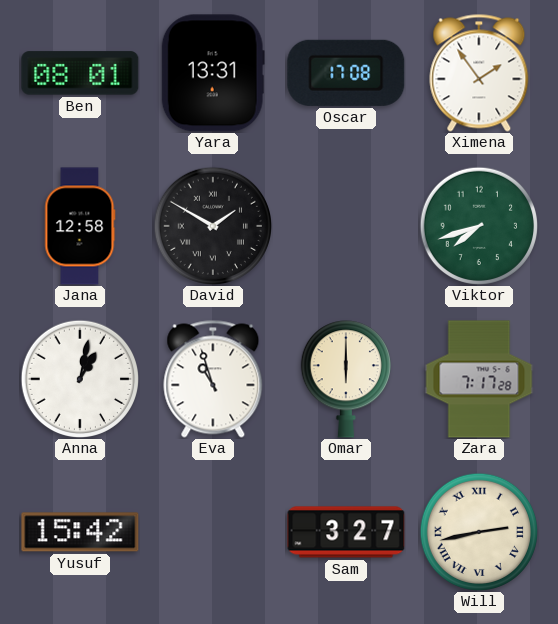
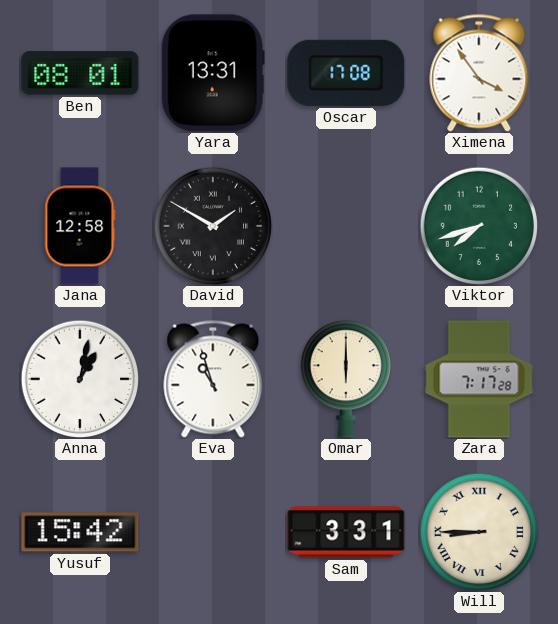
Ximena: 1:54 -> 3:54 (479, 73)
Sam: 3:27 -> 3:31 (346, 532)
Will: 2:43 -> 8:45 (478, 531)
